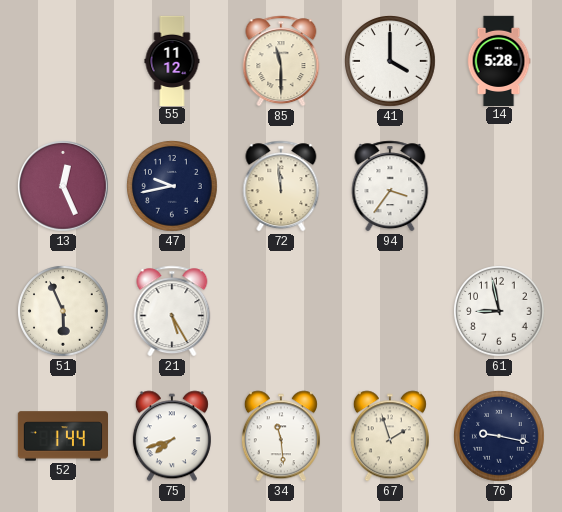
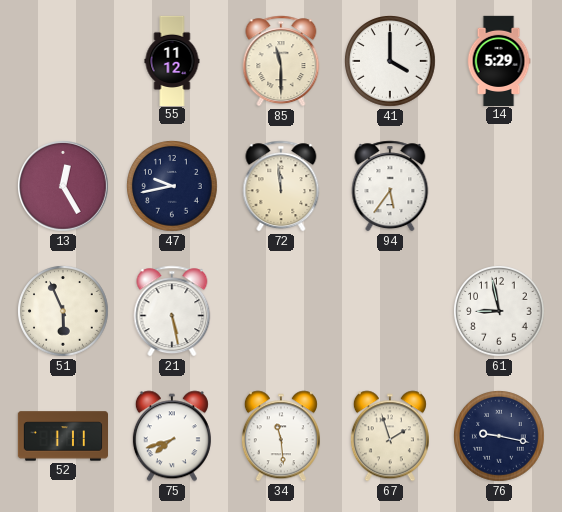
14: 5:28 -> 5:29 (499, 60)
13: 12:26 -> 12:25 (64, 187)
94: 3:36 -> 5:36 (390, 186)
21: 5:25 -> 5:28 (172, 311)
52: 1:44 -> 1:11 (62, 436)
